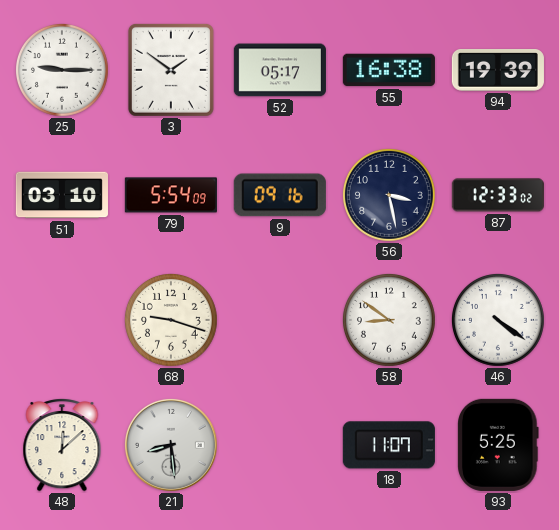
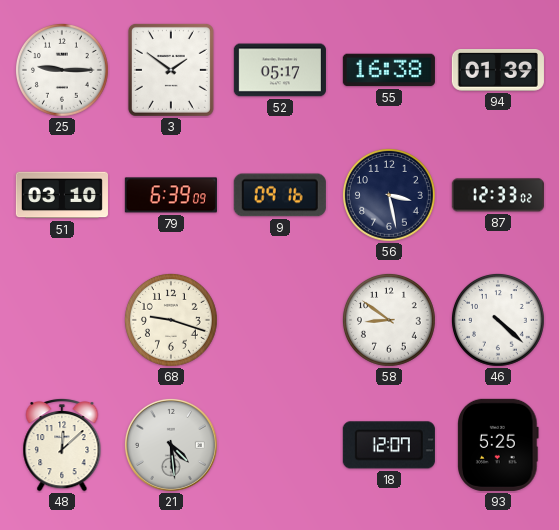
94: 19:39 -> 01:39 (498, 71)
79: 5:54 -> 6:39 (171, 195)
46: 4:21 -> 4:22 (499, 321)
21: 8:29 -> 4:29 (171, 445)
18: 11:07 -> 12:07 (389, 445)
